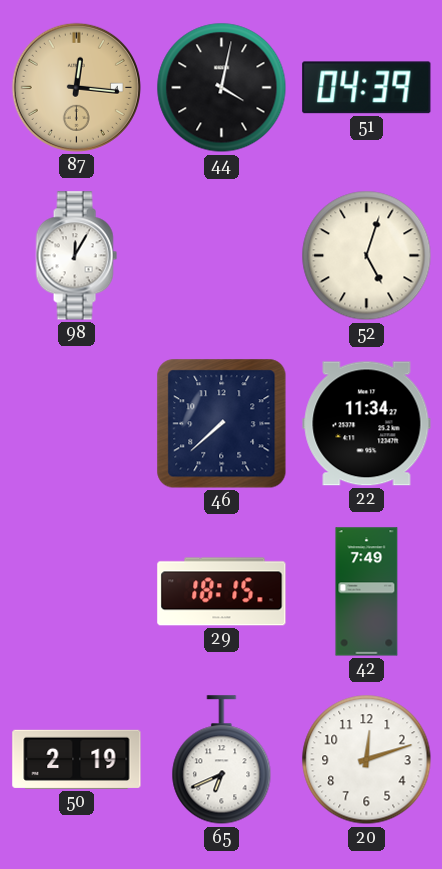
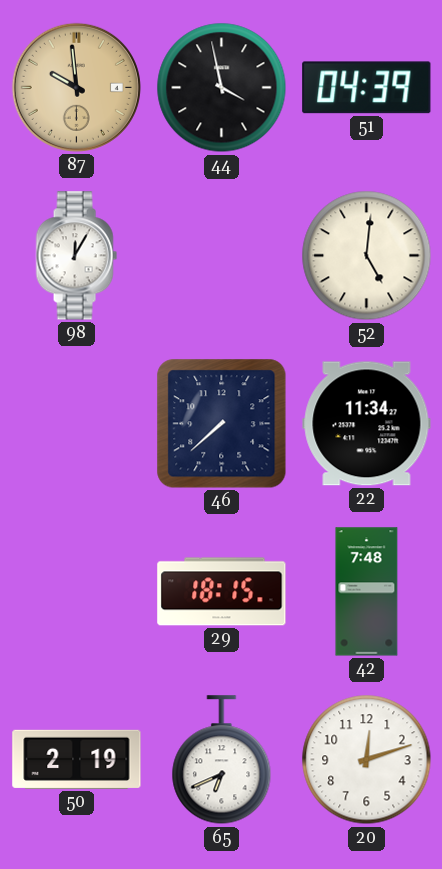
87: 12:16 -> 9:59 (76, 87)
44: 4:02 -> 3:58 (222, 88)
52: 5:03 -> 5:01 (367, 256)
42: 7:49 -> 7:48 (367, 592)
